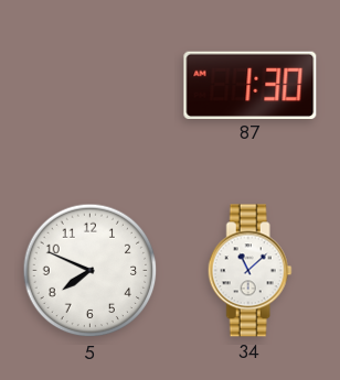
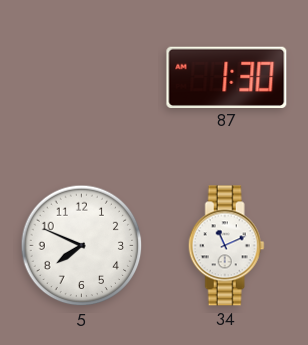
34: 11:08 -> 11:11 (226, 246)
